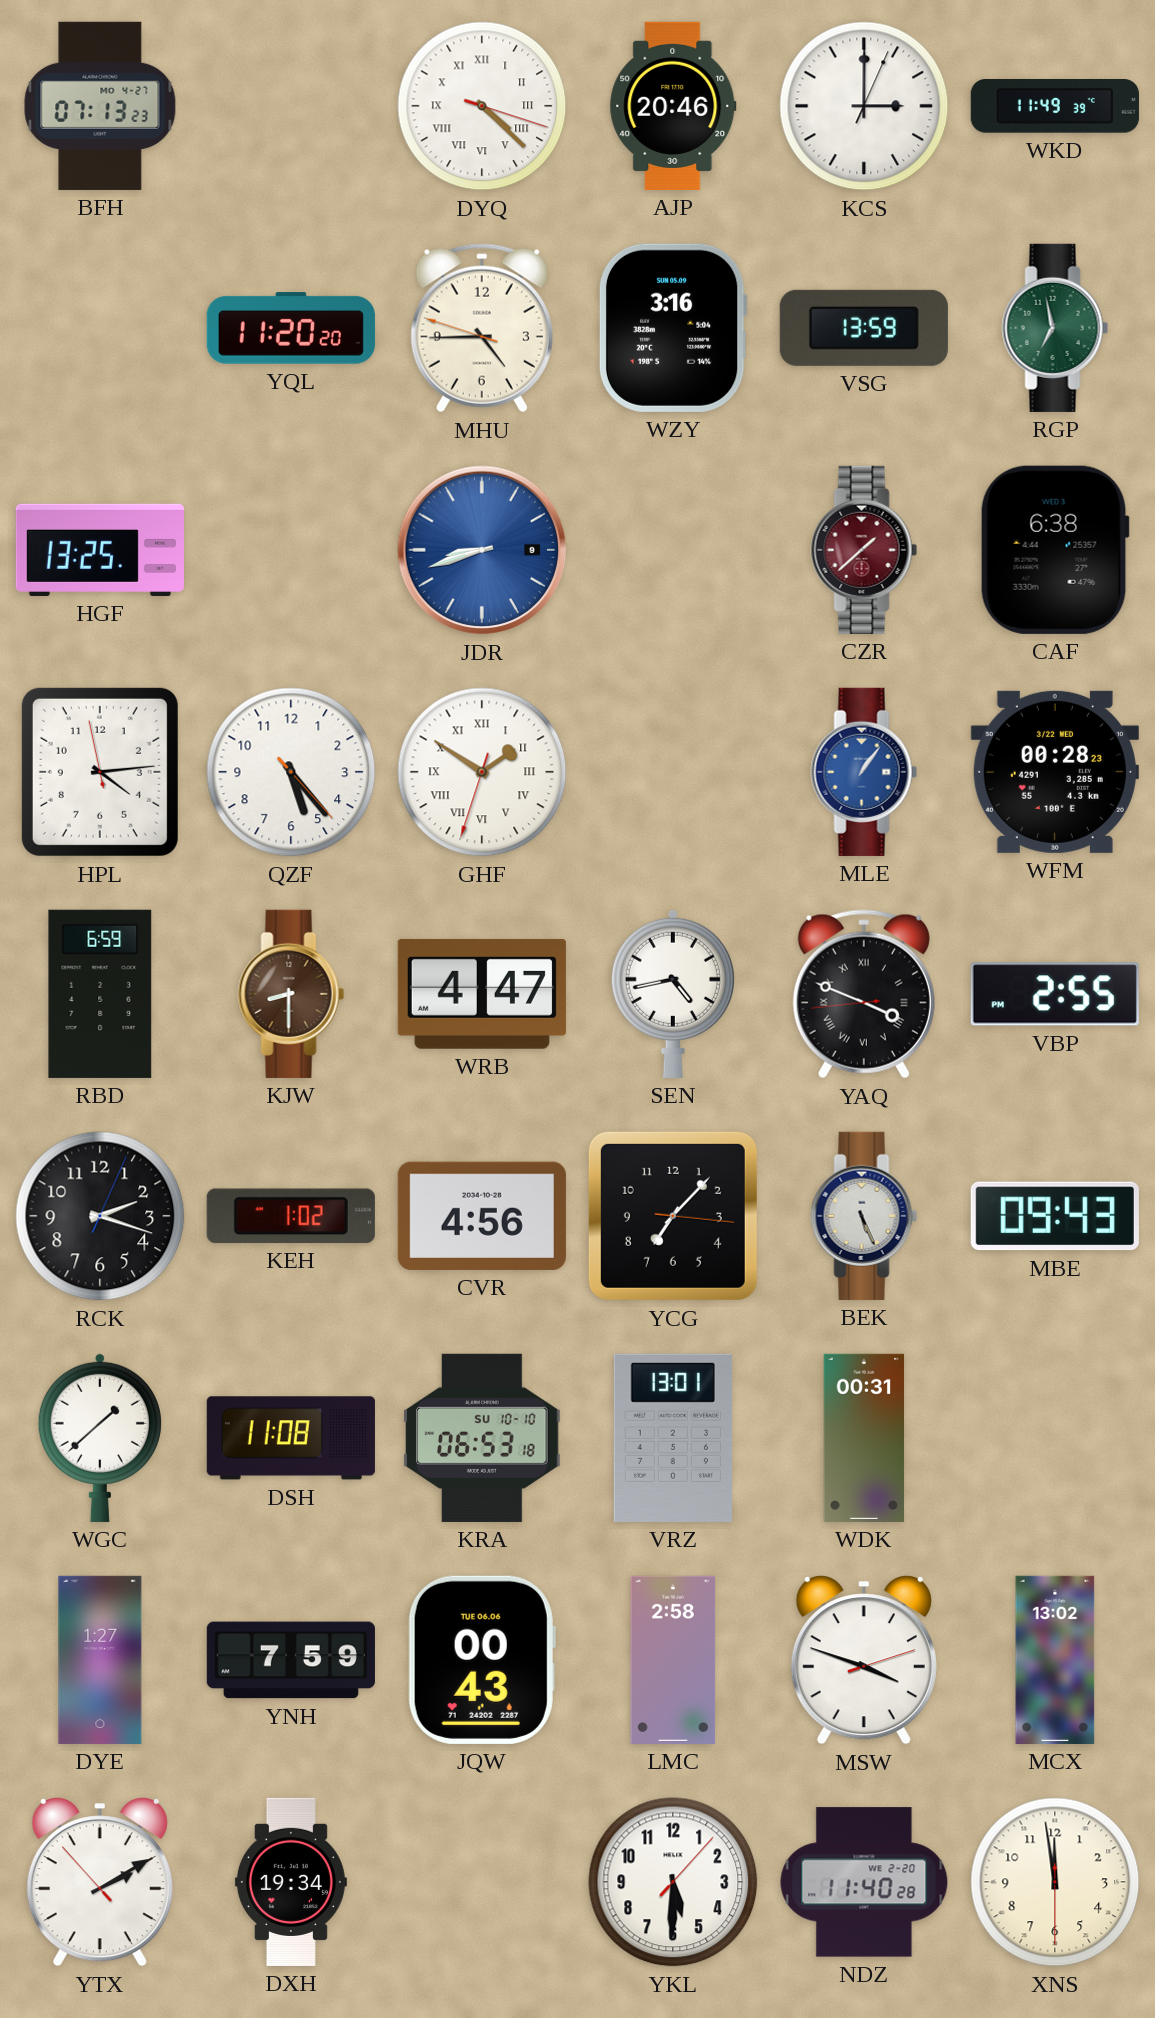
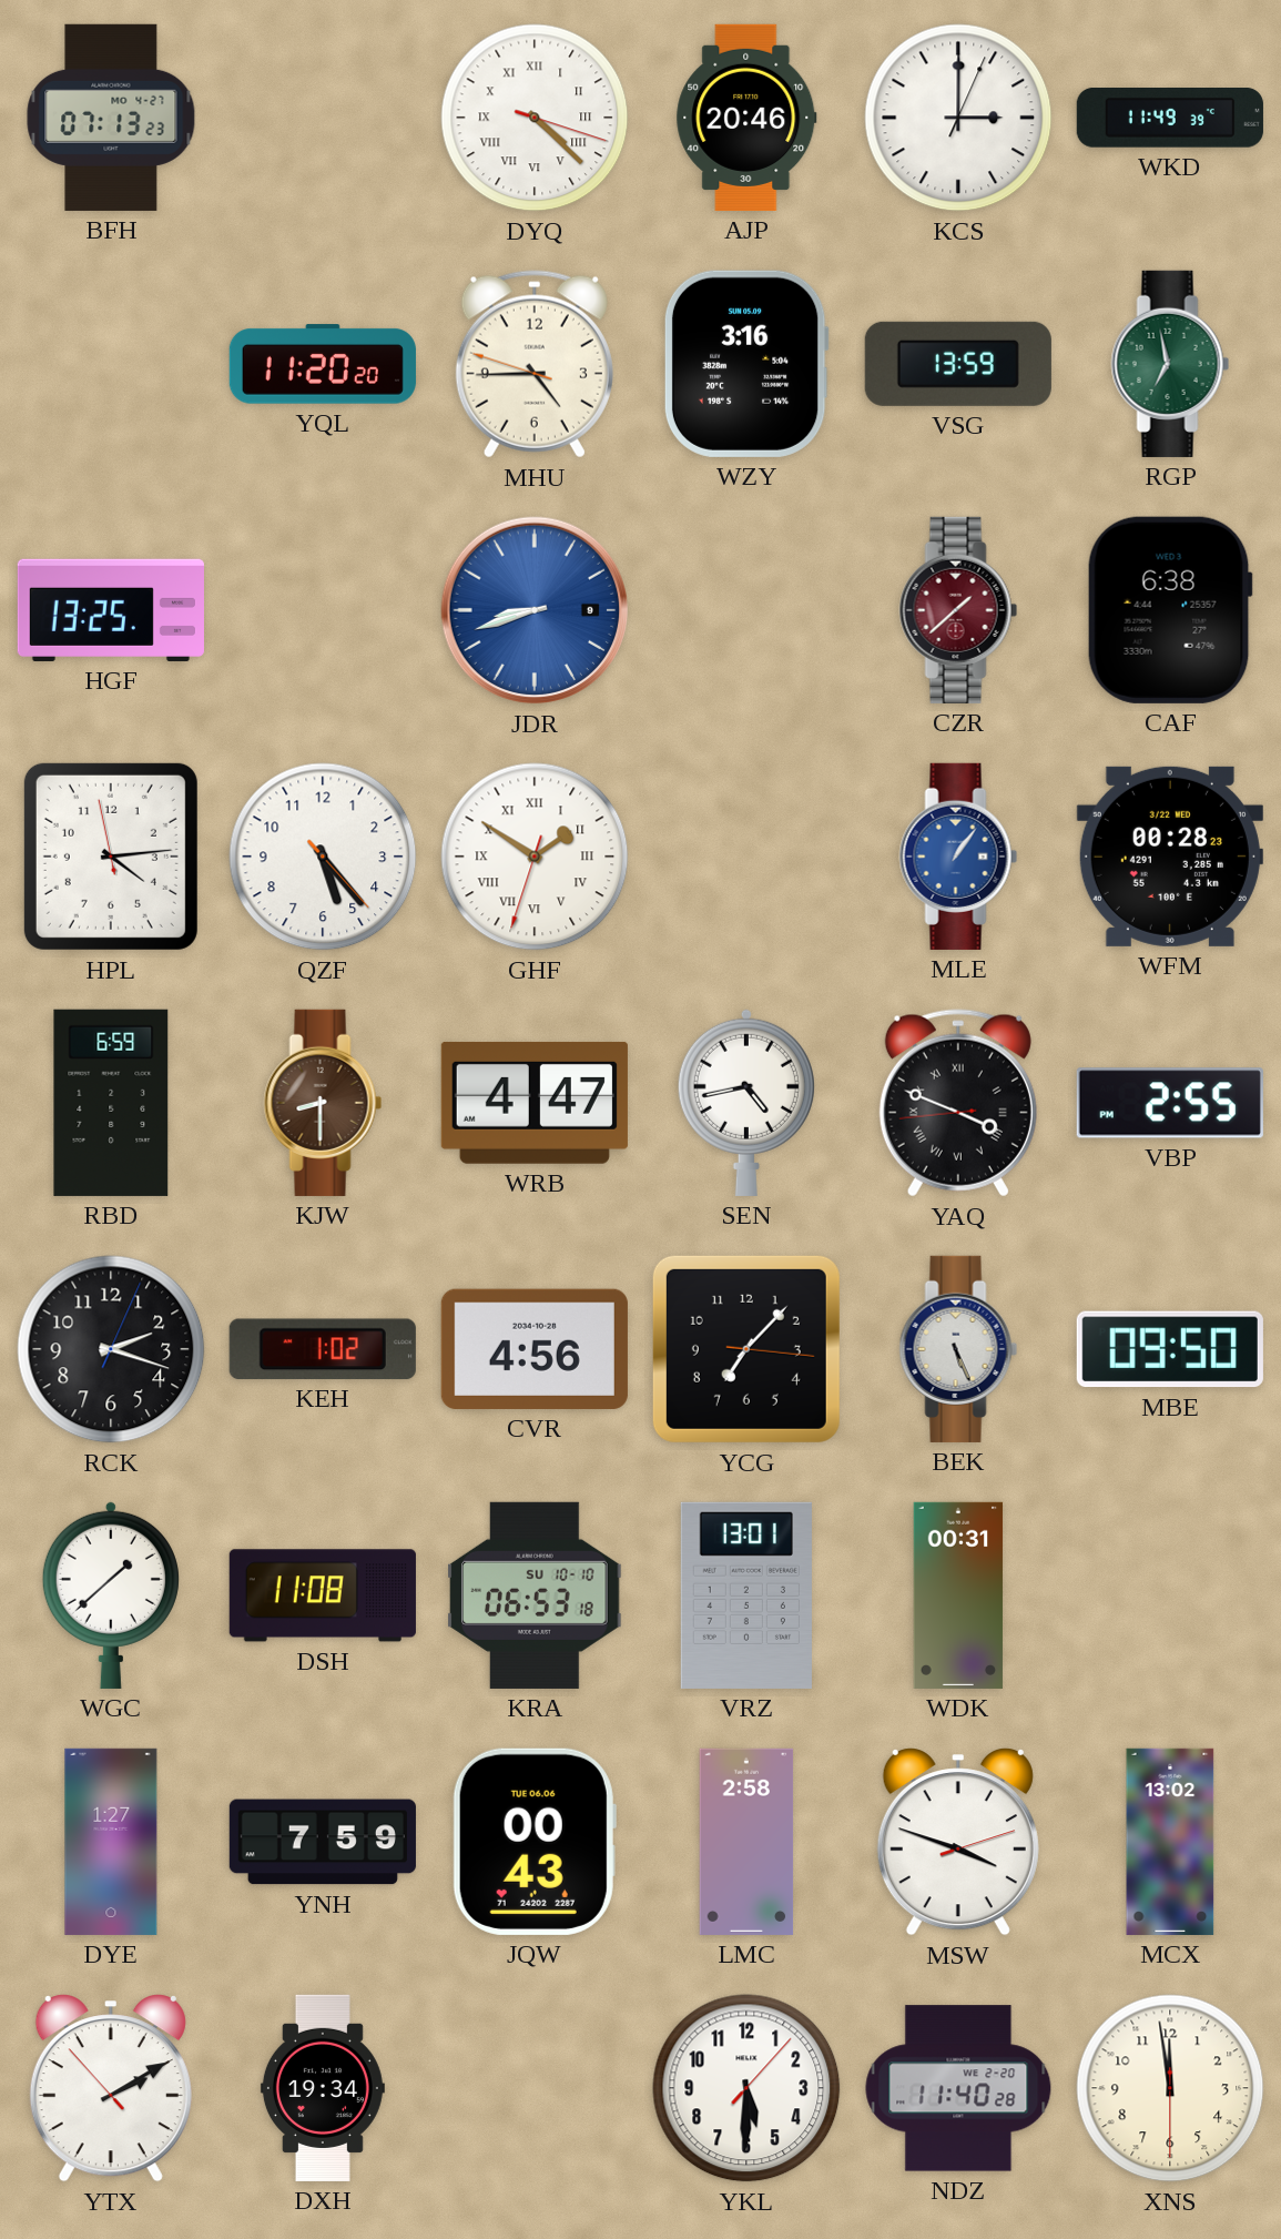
MBE: 09:43 -> 09:50 (1170, 1349)
